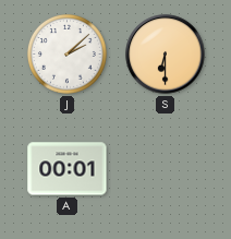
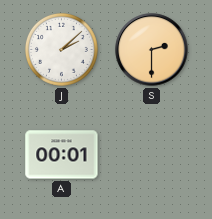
S: 6:30 -> 2:30 (152, 50)
